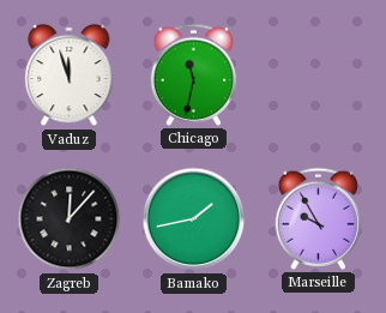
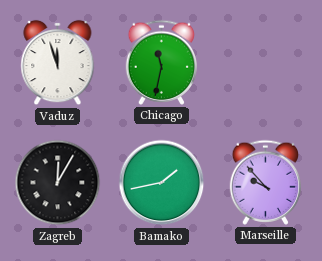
Zagreb: 12:07 -> 12:05 (58, 183)
Marseille: 9:55 -> 9:53 (266, 182)
